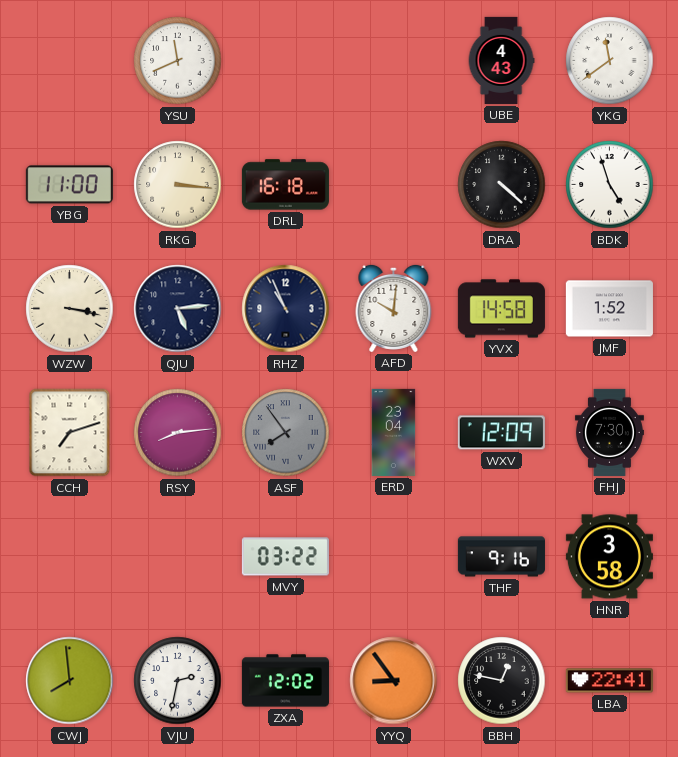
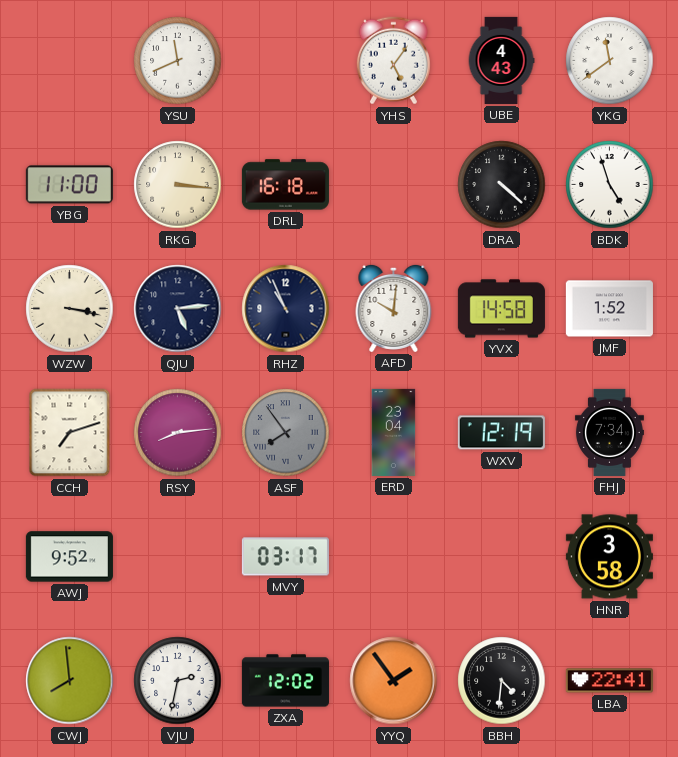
YHS: none -> 5:06 (393, 61)
WXV: 12:09 -> 12:19 (501, 433)
FHJ: 7:30 -> 7:34 (609, 432)
AWJ: none -> 9:52 (69, 557)
MVY: 03:22 -> 03:17 (285, 557)
THF: 9:16 -> none (501, 557)
YYQ: 8:54 -> 1:54 (394, 681)
BBH: 12:47 -> 4:31 (502, 681)
